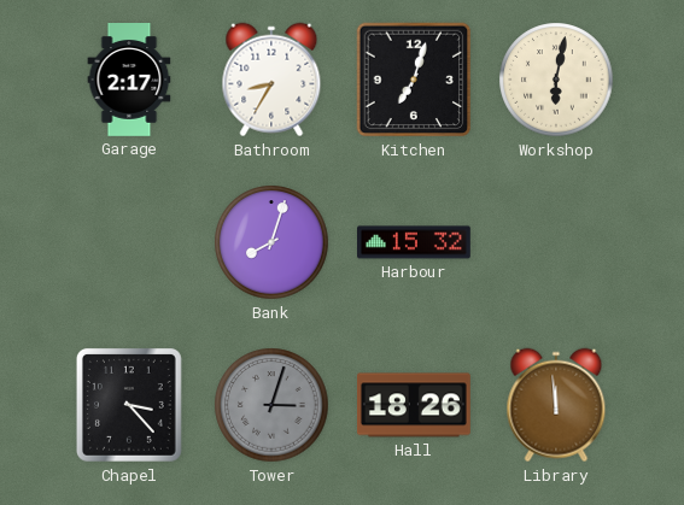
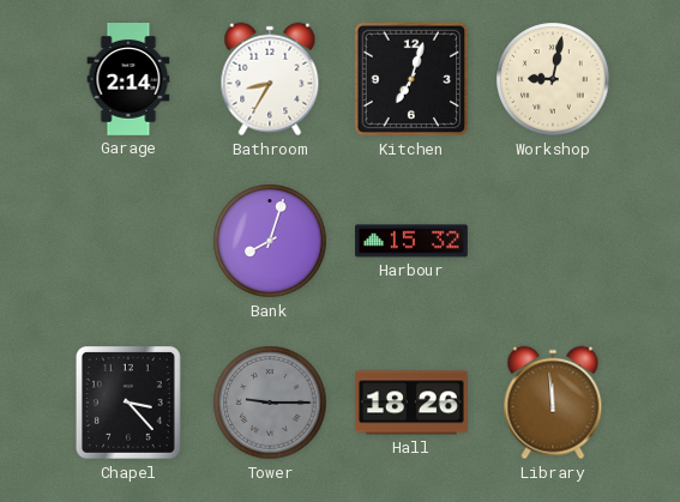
Garage: 2:17 -> 2:14 (128, 80)
Workshop: 6:02 -> 9:02 (553, 79)
Tower: 3:03 -> 9:15 (270, 403)
